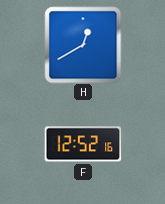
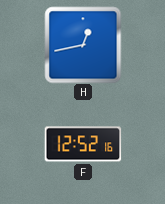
H: 12:40 -> 12:43 (83, 45)
